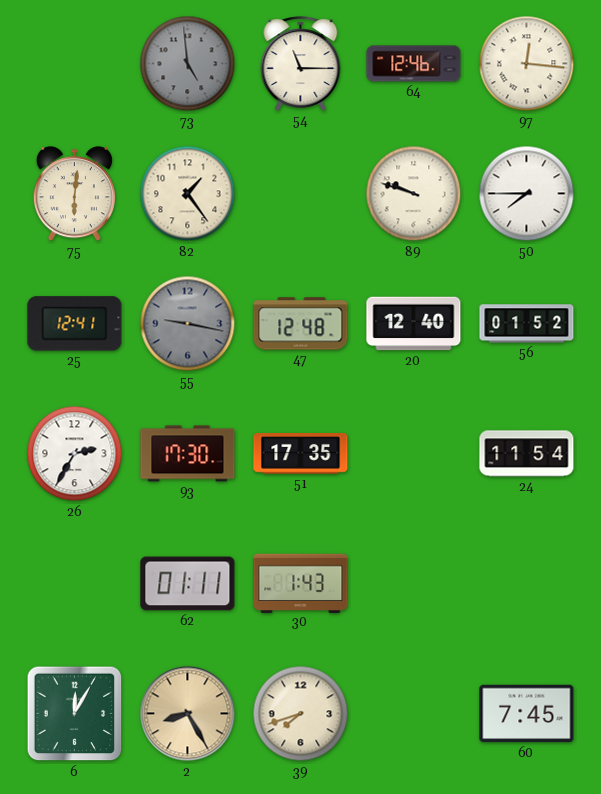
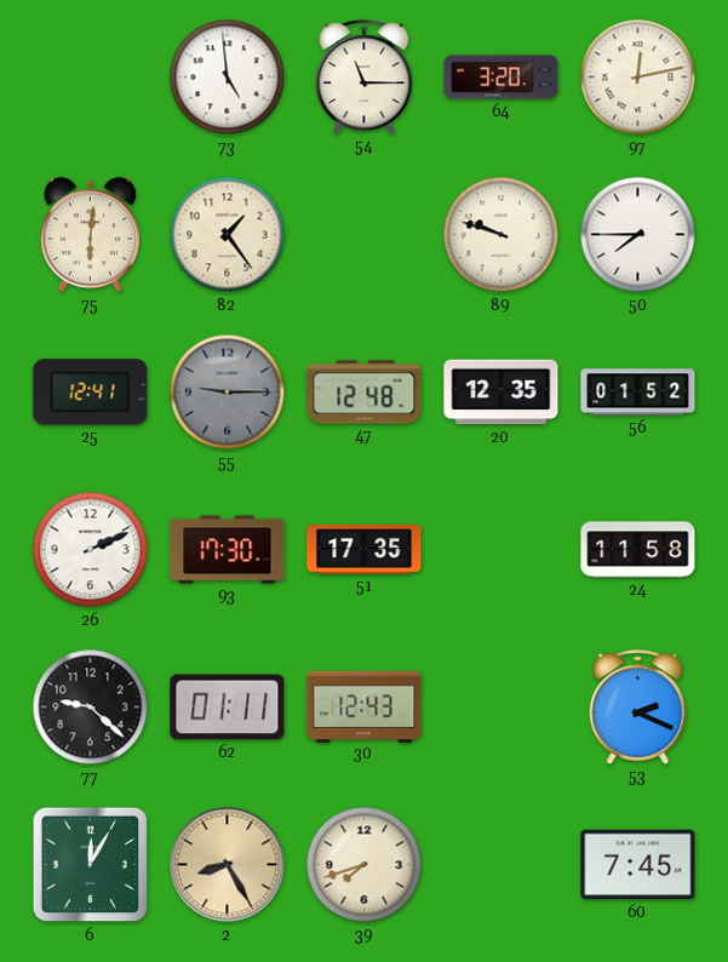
73 dial: grey -> white (228, 78)
64: 12:46 -> 3:20 (501, 78)
97: 12:16 -> 12:13 (638, 78)
55: 9:17 -> 9:15 (228, 393)
20: 12:40 -> 12:35 (501, 393)
26: 2:35 -> 2:11 (91, 550)
24: 11:54 -> 11:58 (638, 550)
77: none -> 9:22 (91, 708)
30: 1:43 -> 12:43 (365, 706)
53: none -> 2:19 (638, 708)
